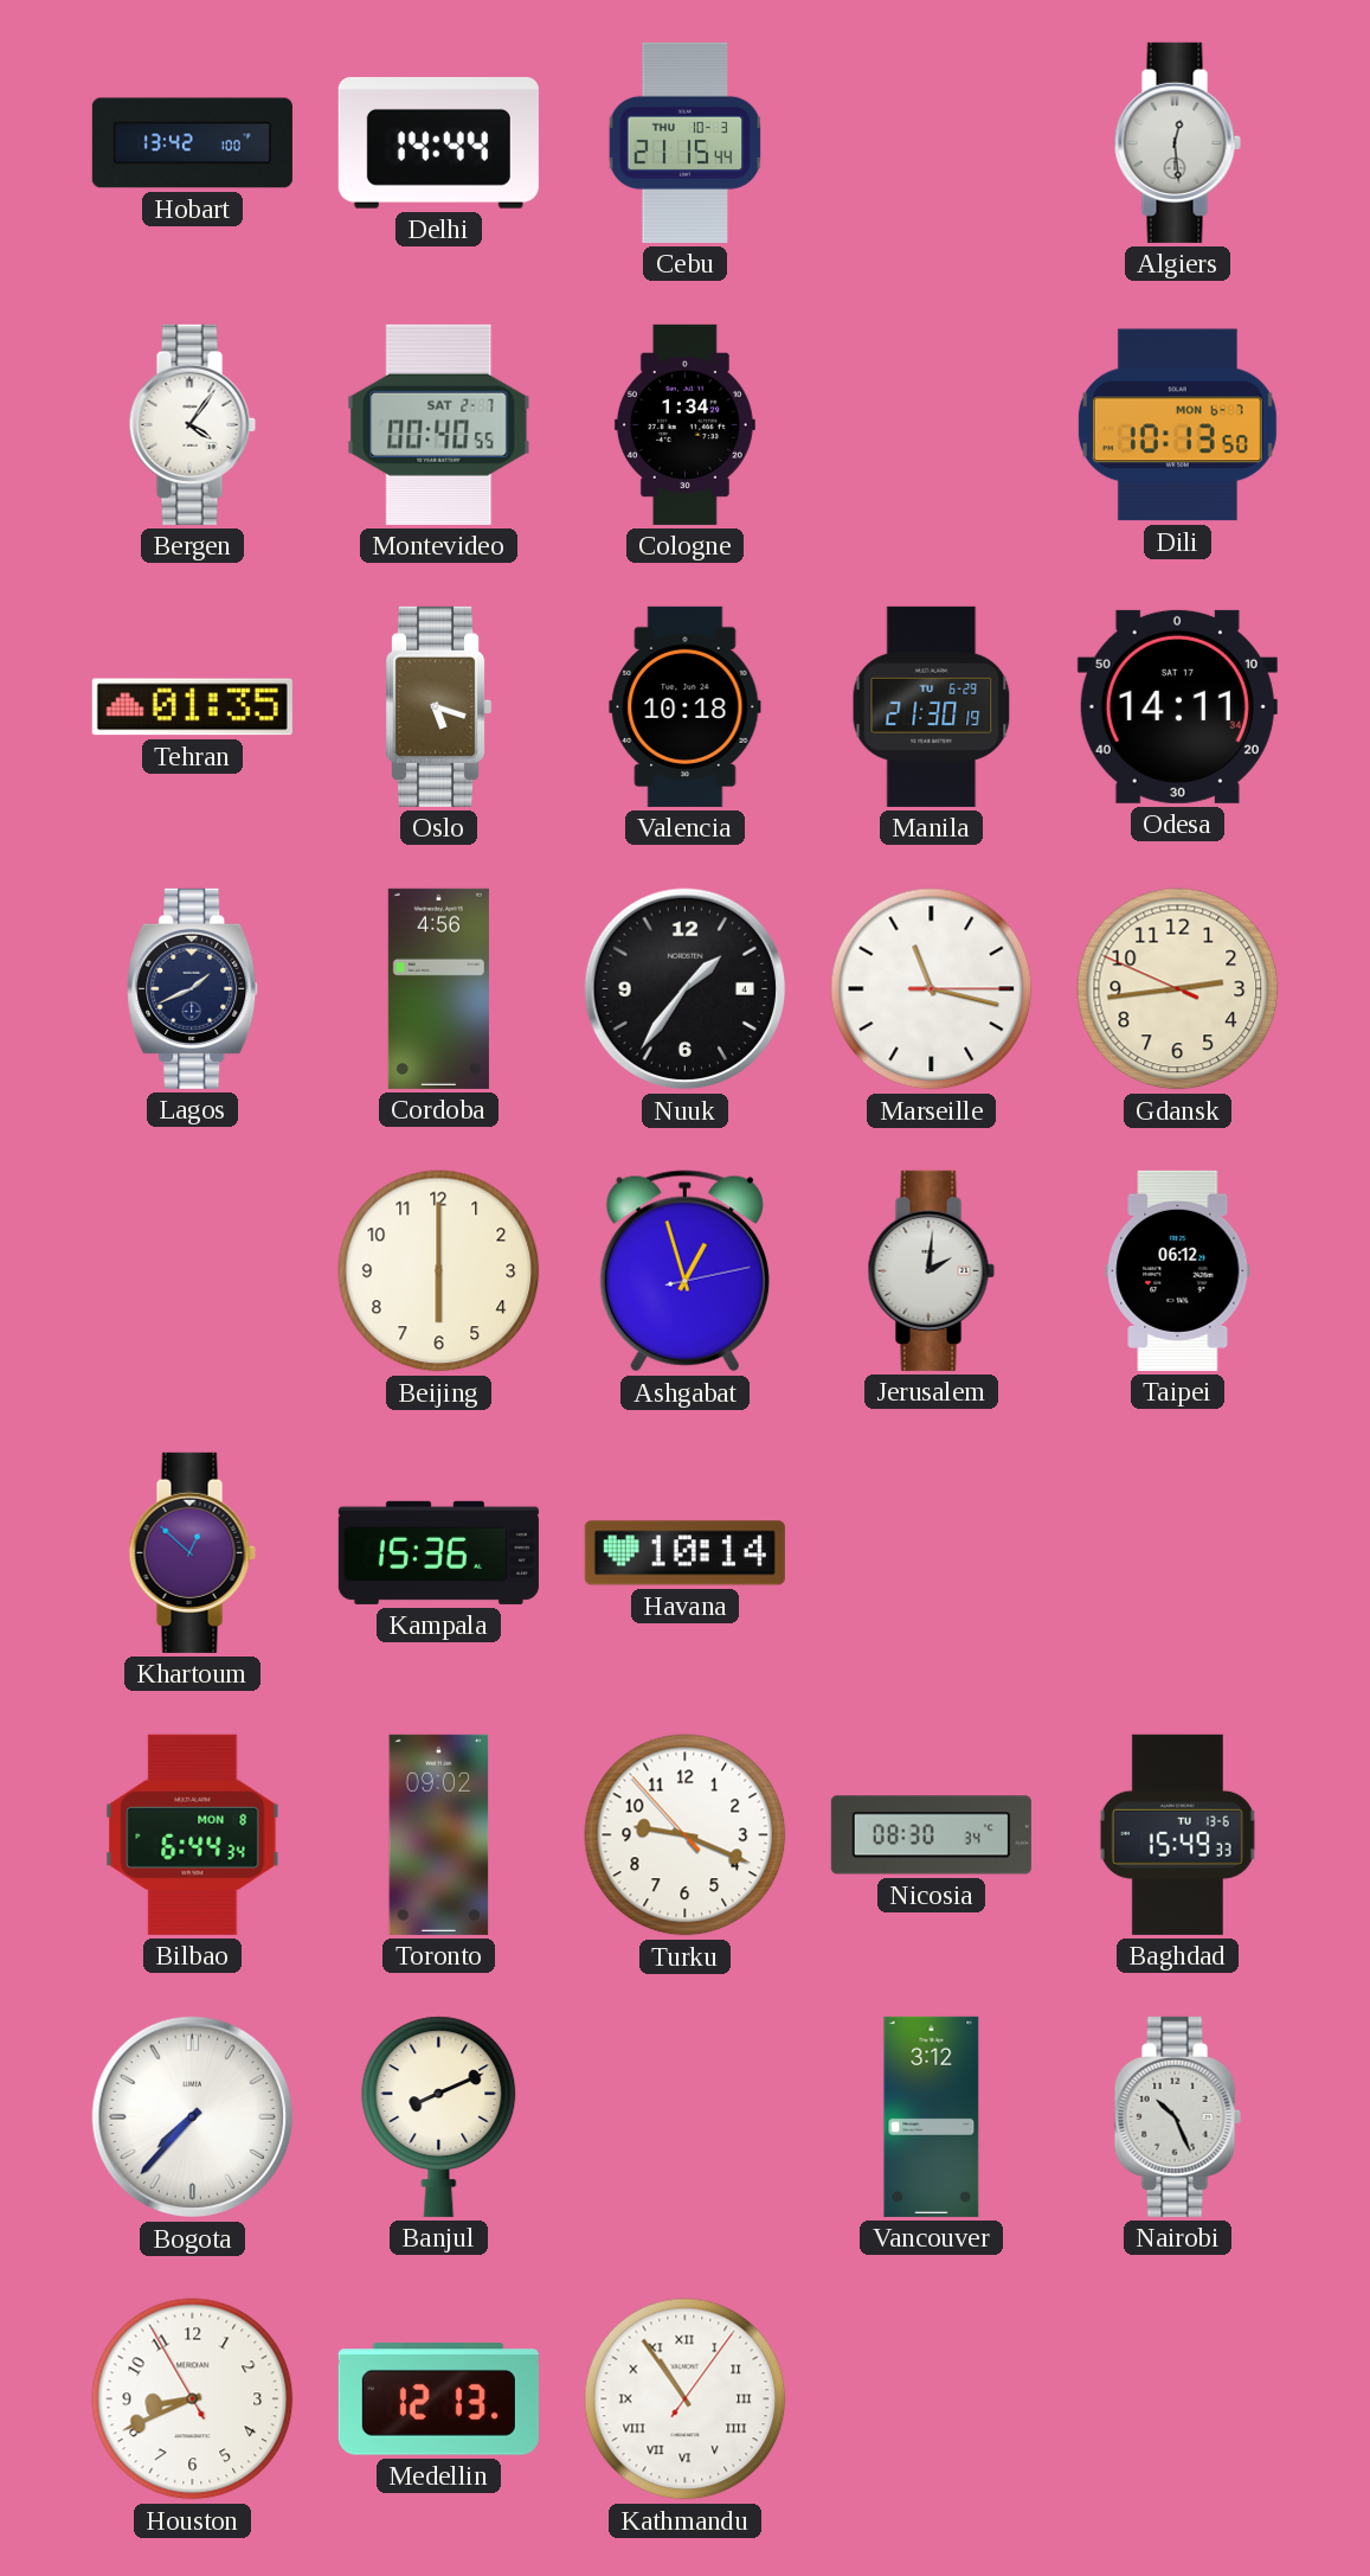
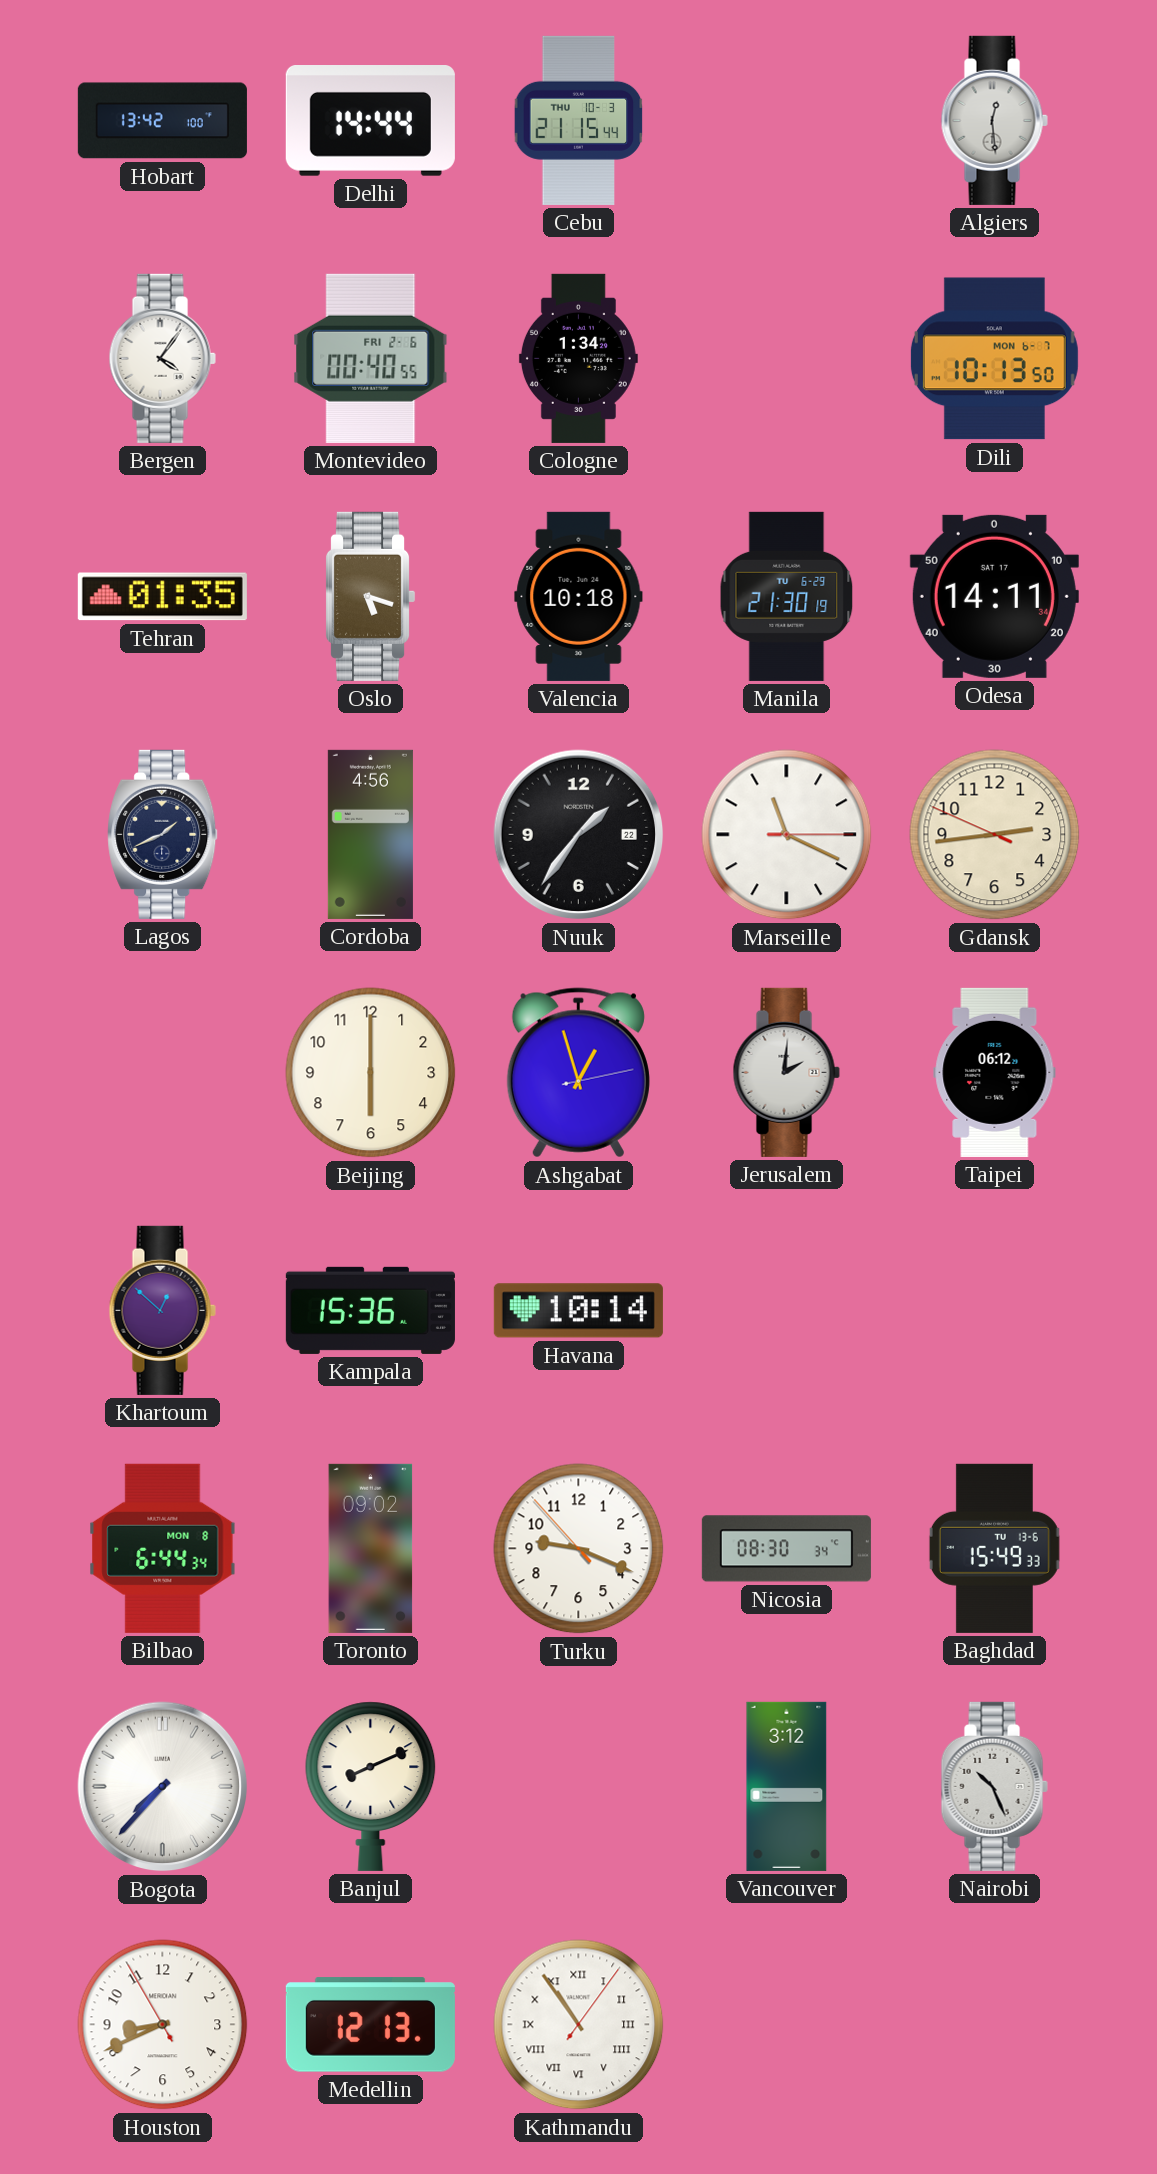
Montevideo date: SAT 2-7 -> FRI 2-6 (371, 358)
Nuuk date: 4 -> 22 (579, 835)
Marseille: 11:17 -> 11:19 (787, 835)
